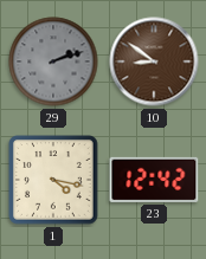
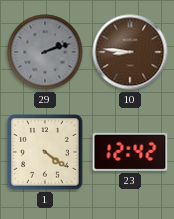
10: 8:51 -> 8:46 (130, 52)
1: 4:17 -> 4:21 (45, 152)
